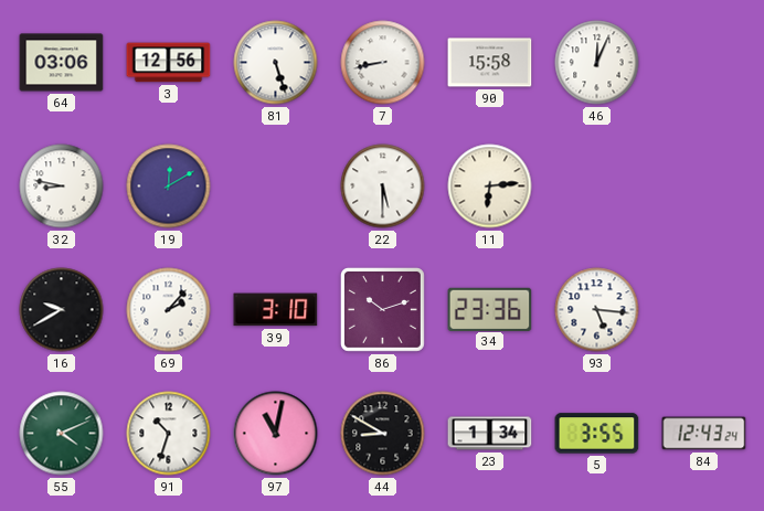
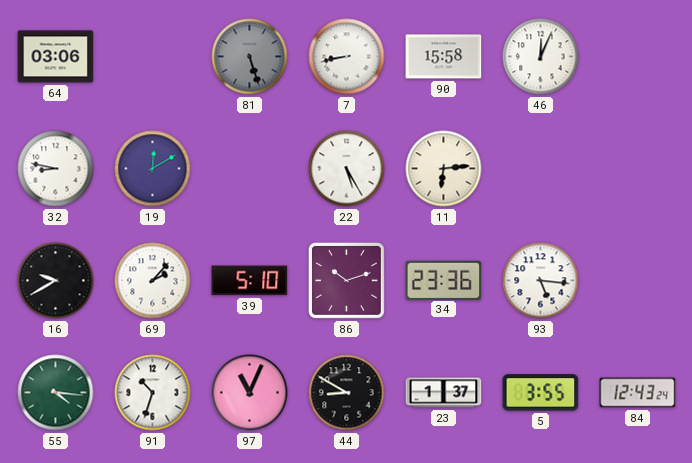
3: 12:56 -> none (169, 63)
81 dial: white -> grey (250, 57)
22: 5:30 -> 5:25 (347, 169)
39: 3:10 -> 5:10 (250, 281)
55: 4:11 -> 4:16 (56, 393)
97: 11:02 -> 11:04 (250, 393)
23: 1:34 -> 1:37 (444, 393)
